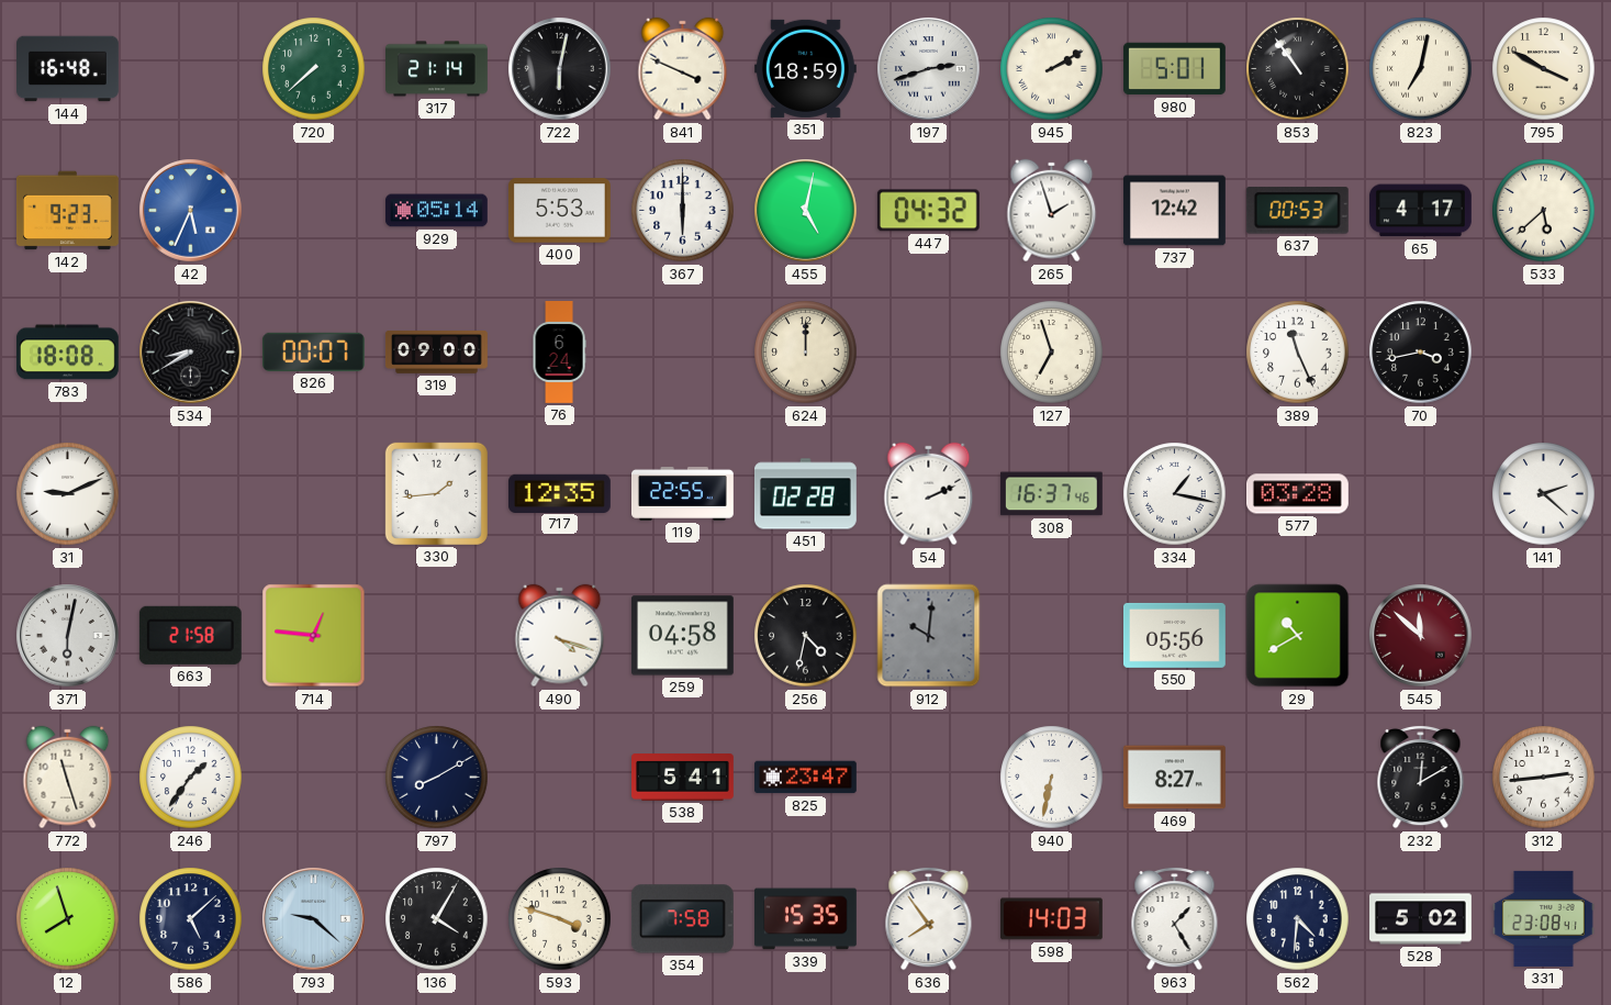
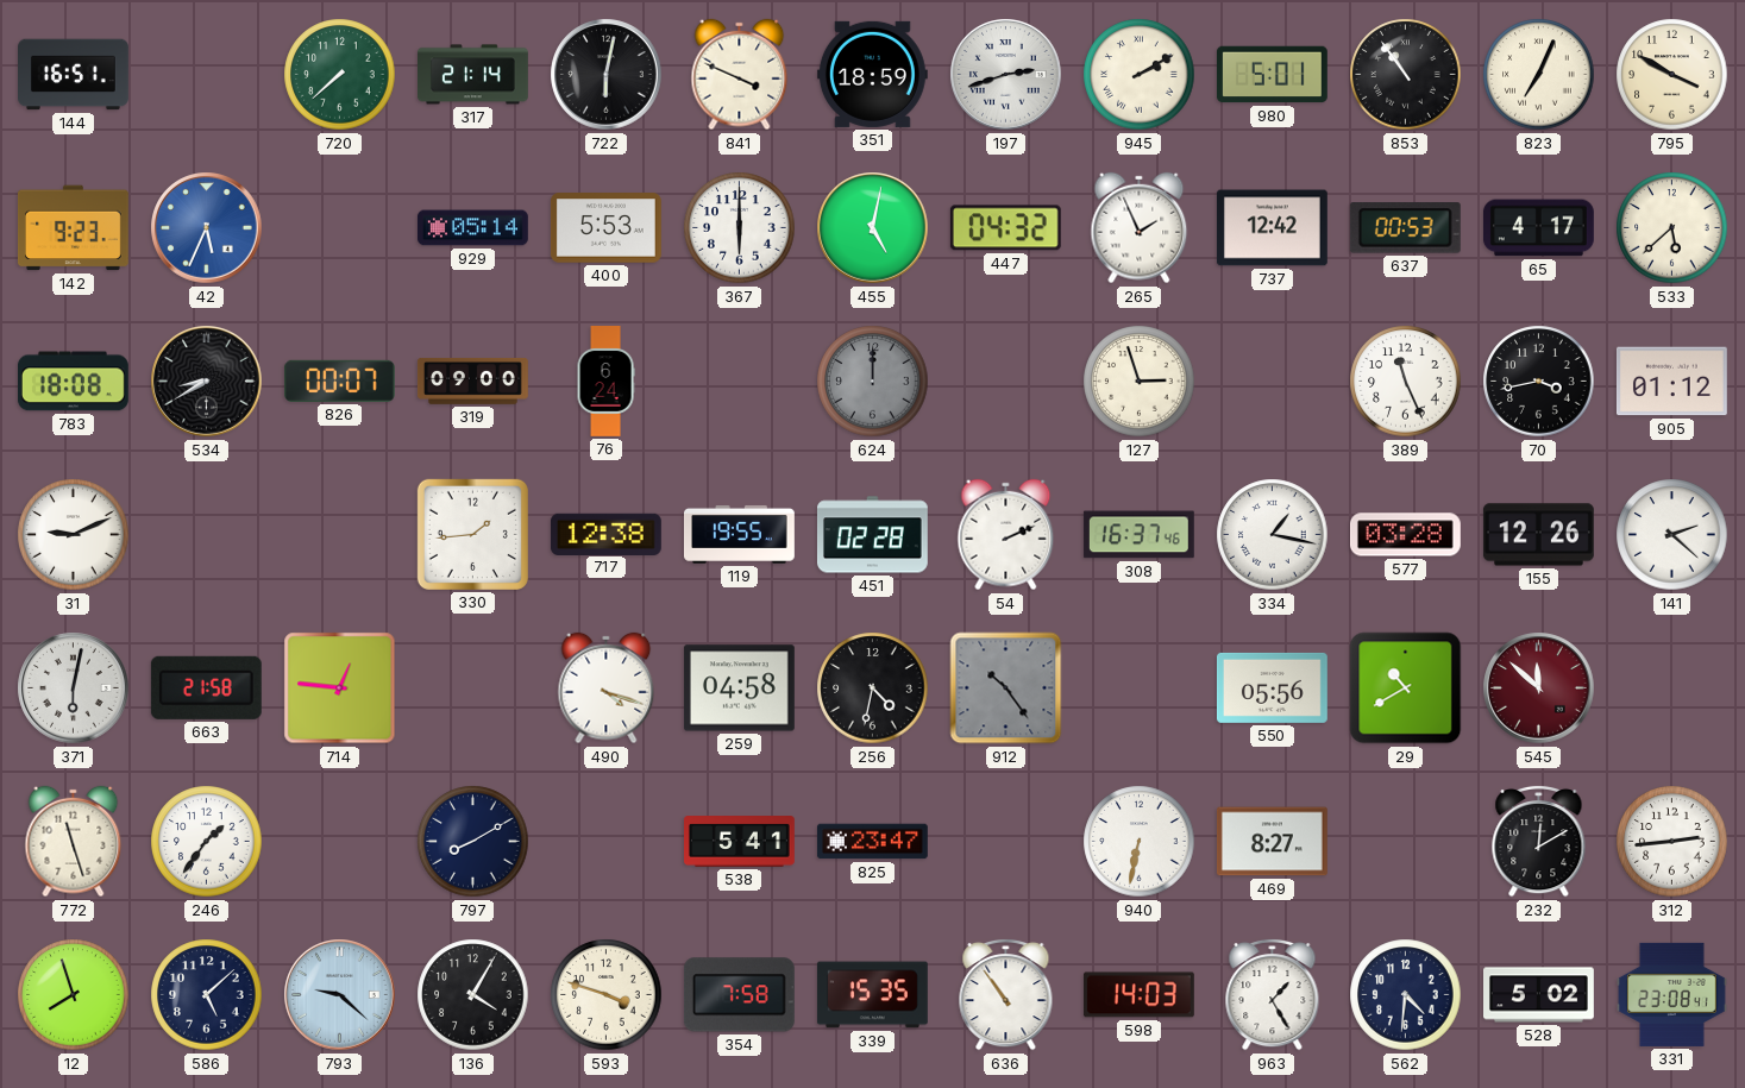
144: 16:48 -> 16:51 (74, 75)
823: 7:02 -> 7:04 (1539, 75)
265: 1:57 -> 1:56 (1140, 228)
624 dial: cream -> grey (873, 382)
127: 6:57 -> 2:57 (1140, 382)
905: none -> 01:12 (1671, 382)
717: 12:35 -> 12:38 (605, 534)
119: 22:55 -> 19:55 (740, 534)
155: none -> 12:26 (1538, 535)
912: 10:01 -> 10:24 (1006, 688)
636: 7:54 -> 10:54 (1006, 994)
